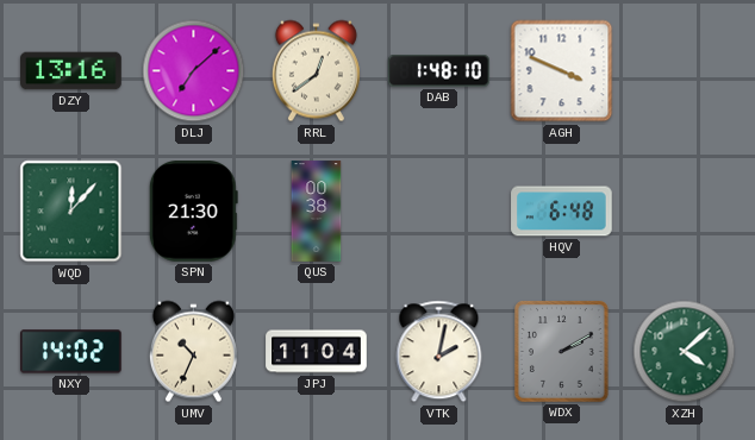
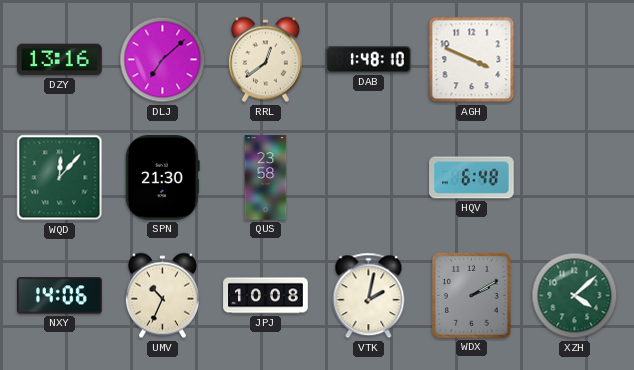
QUS: 00:38 -> 23:58 (266, 178)
NXY: 14:02 -> 14:06 (60, 296)
JPJ: 11:04 -> 10:08 (266, 296)
